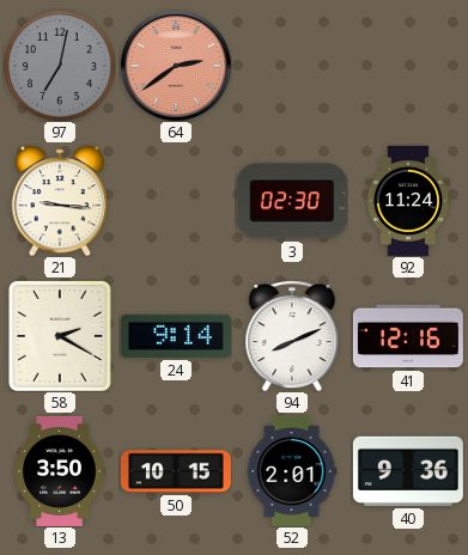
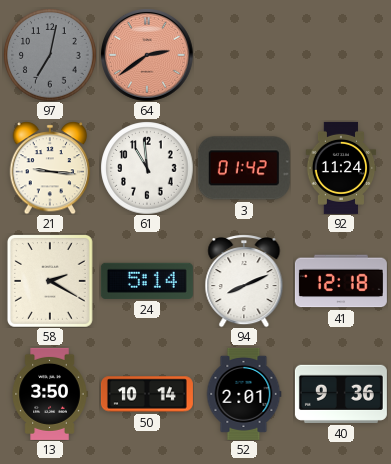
61: none -> 10:59 (147, 168)
3: 02:30 -> 01:42 (244, 168)
24: 9:14 -> 5:14 (147, 281)
41: 12:16 -> 12:18 (341, 281)
50: 10:15 -> 10:14 (147, 394)
